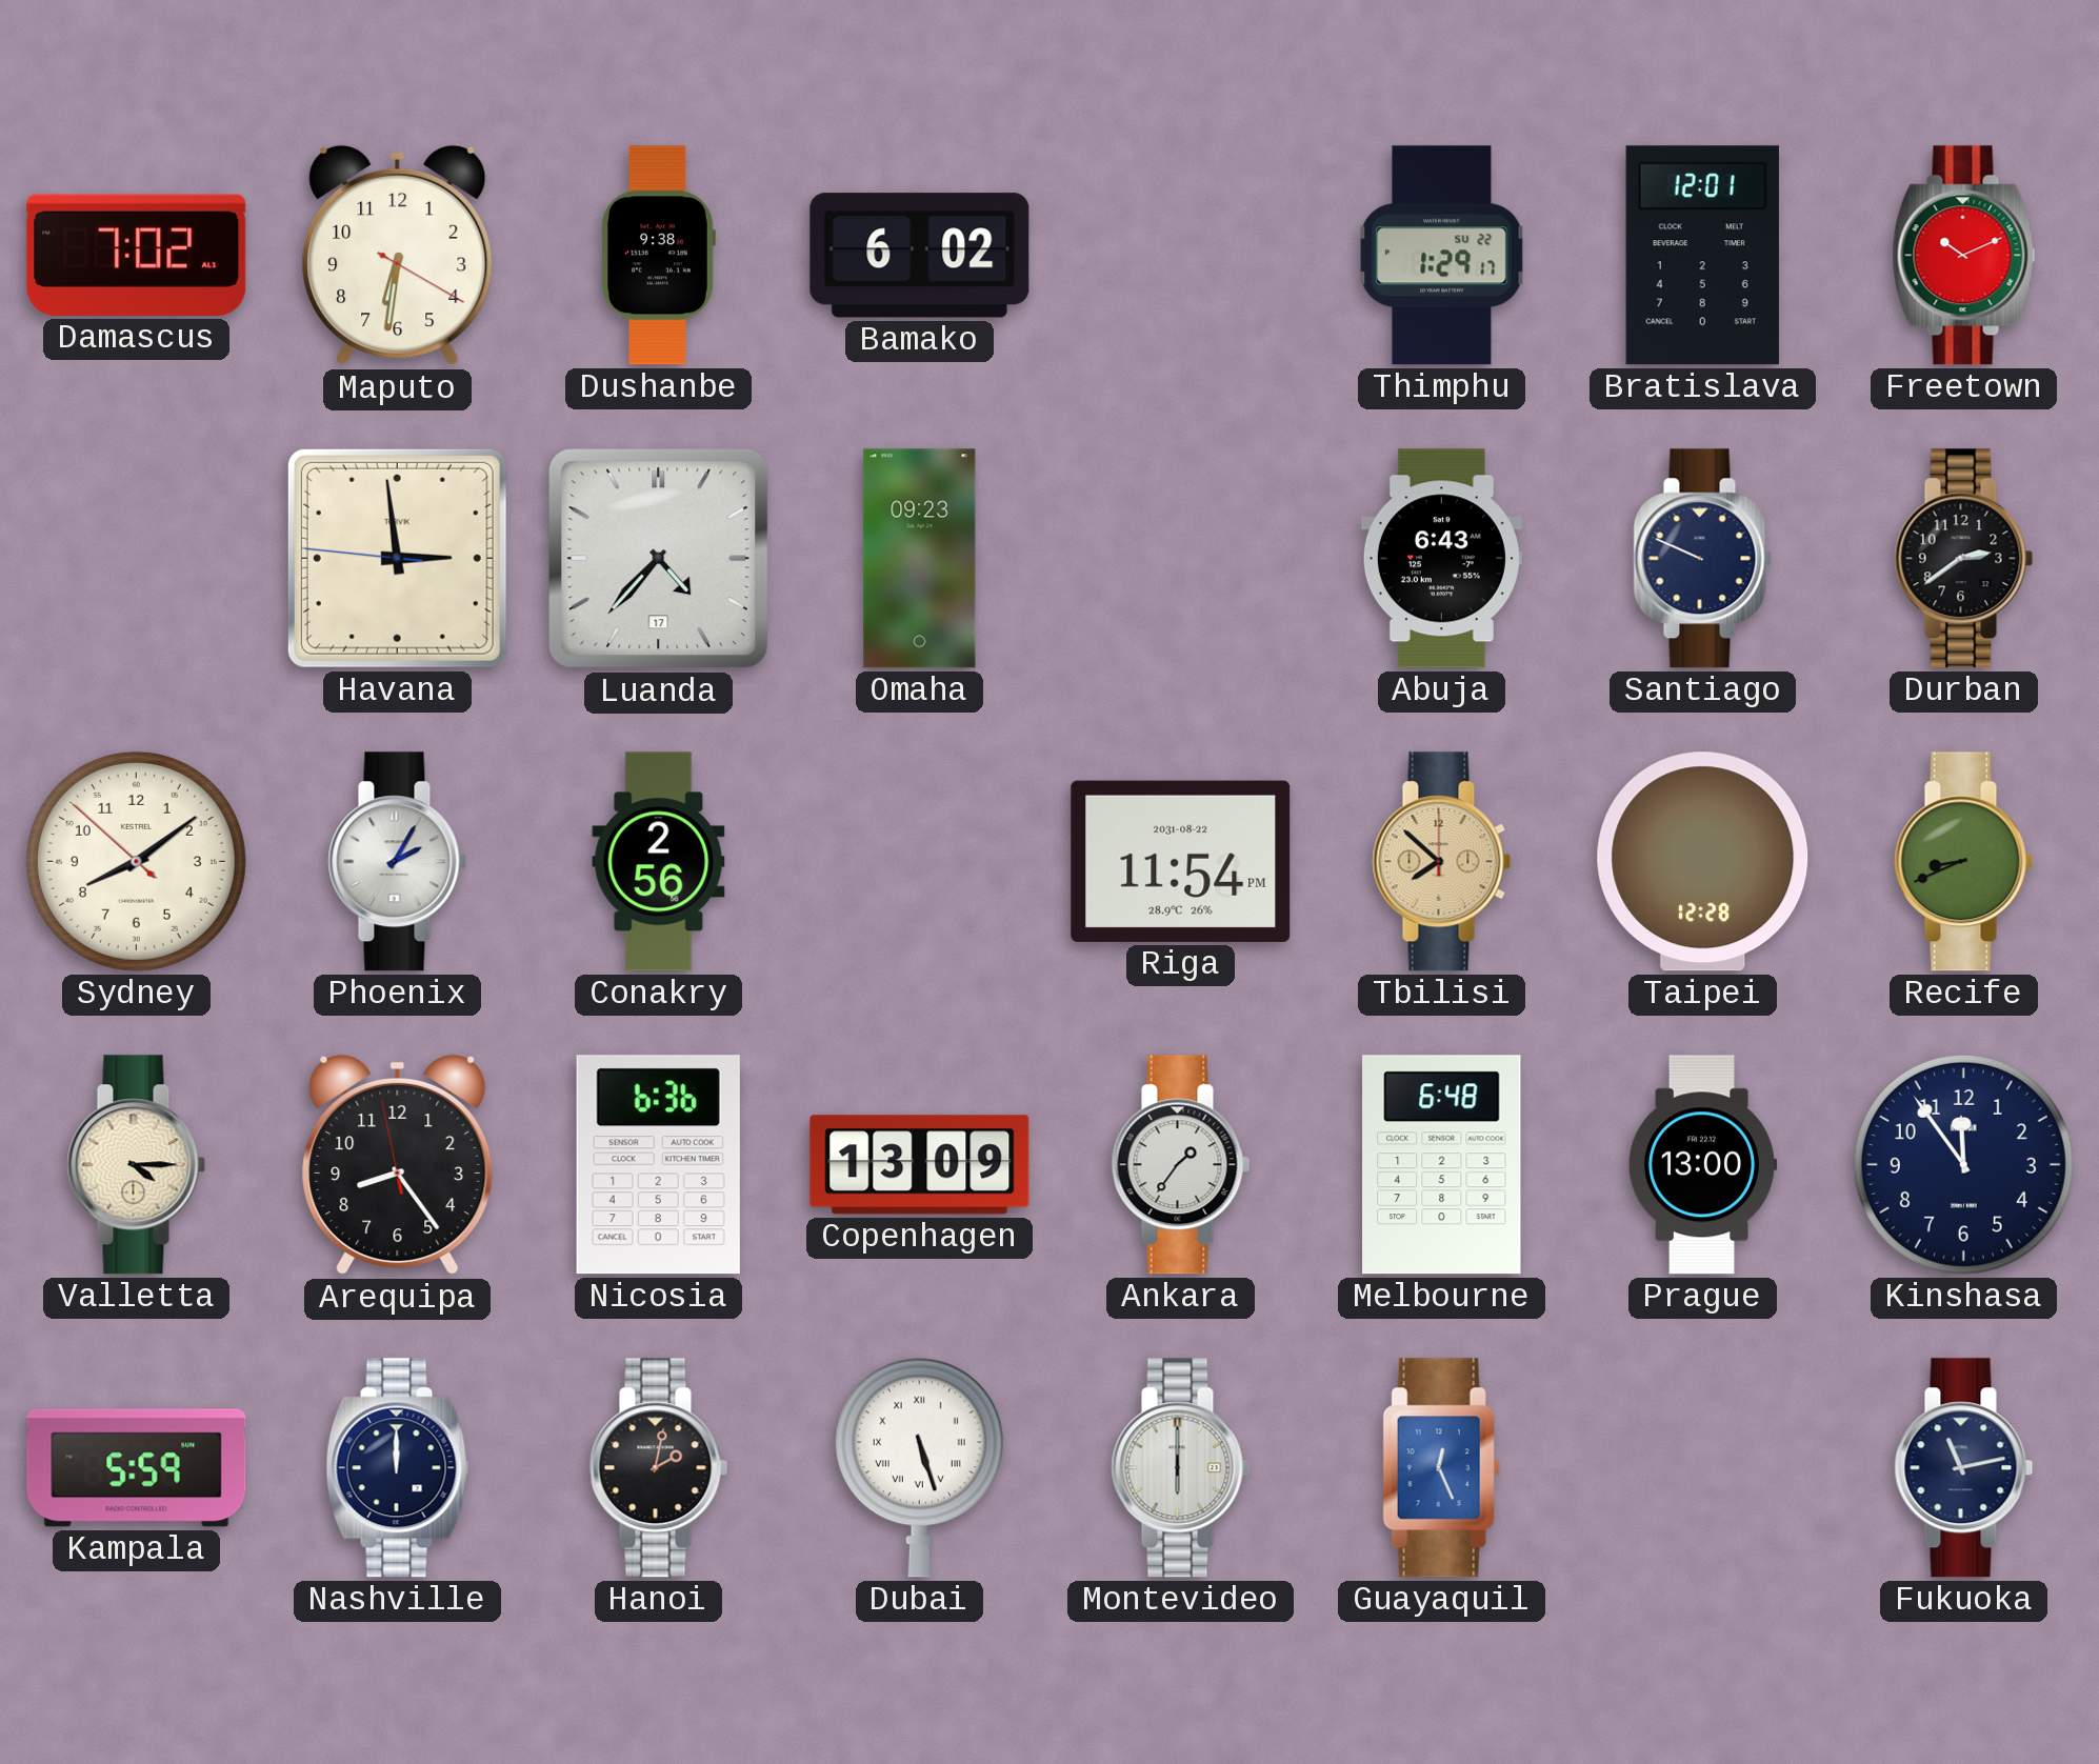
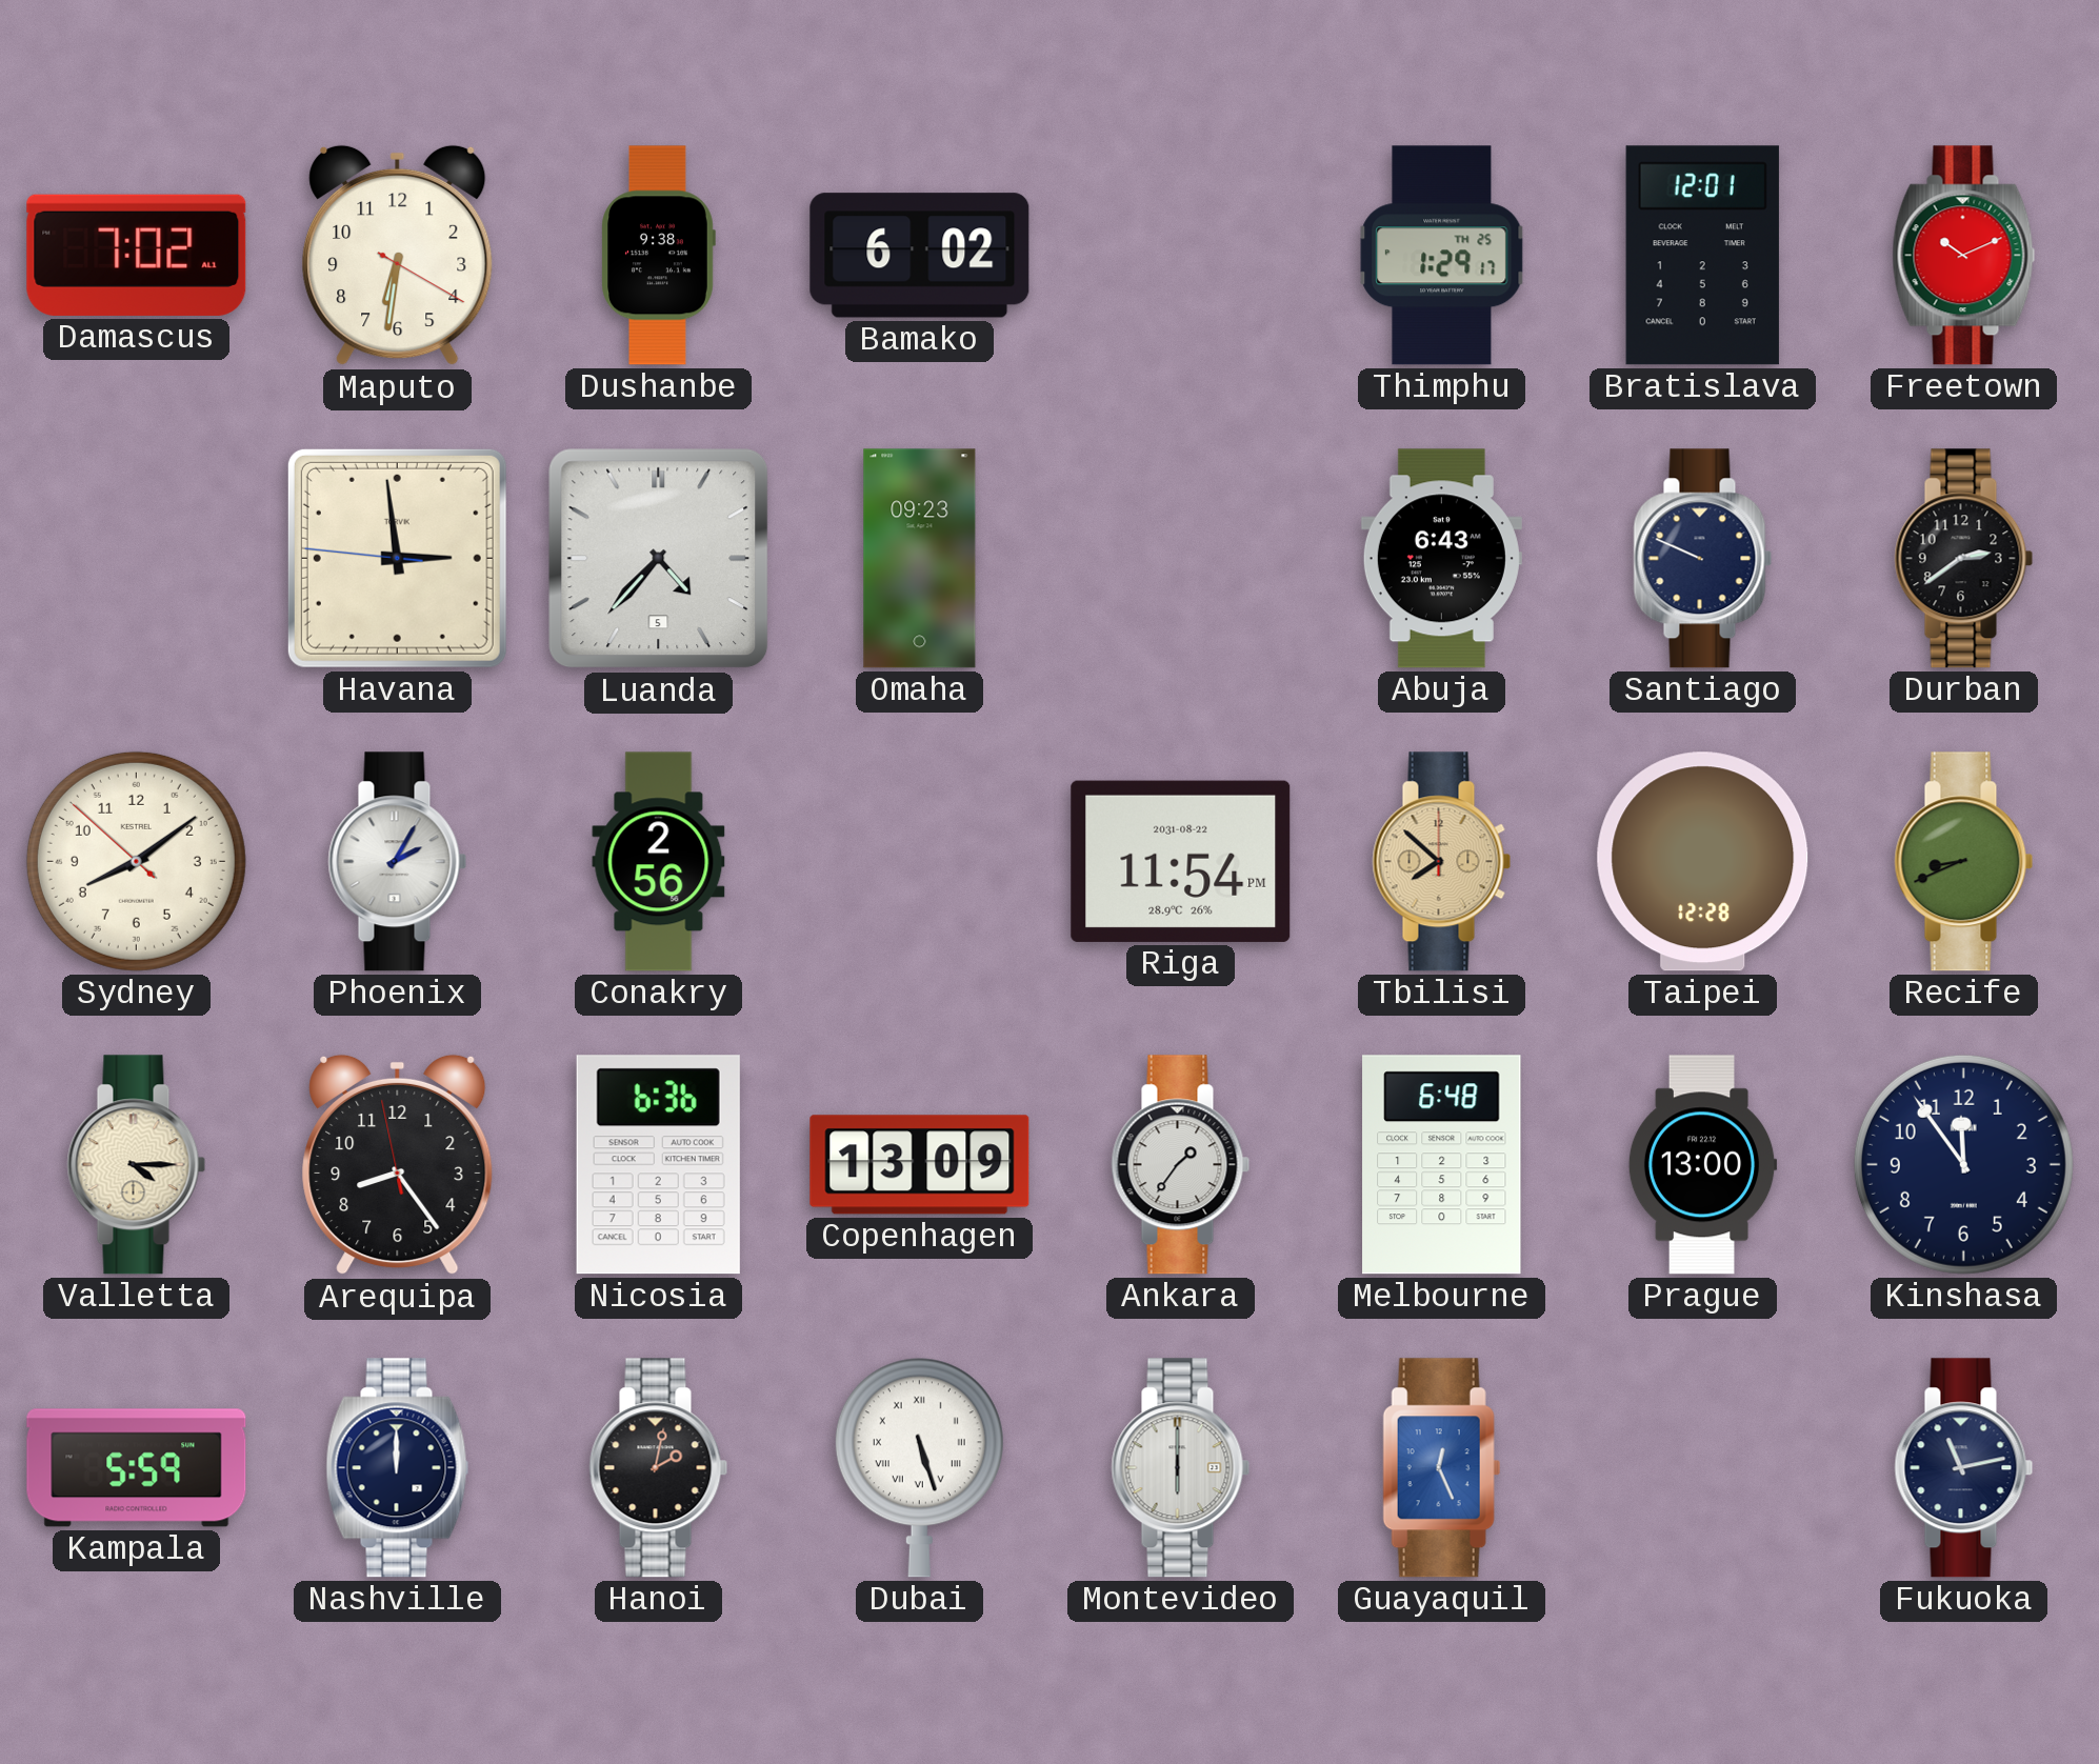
Thimphu date: SU 22 -> TH 25 (1442, 256)
Luanda date: 17 -> 5 (659, 559)
